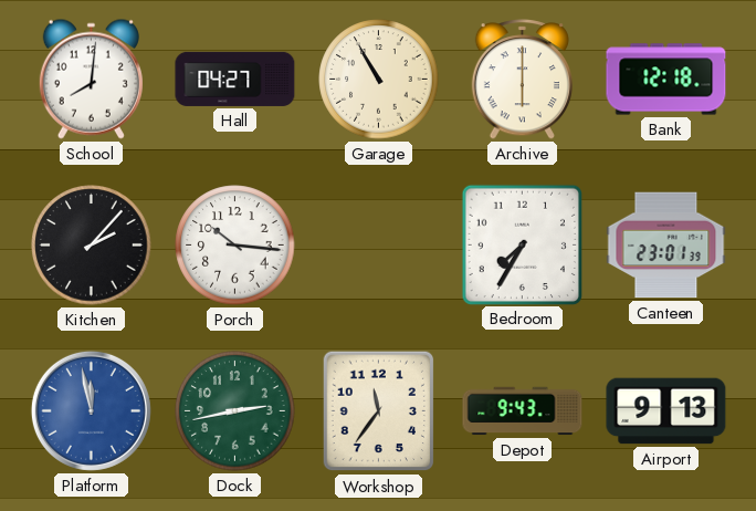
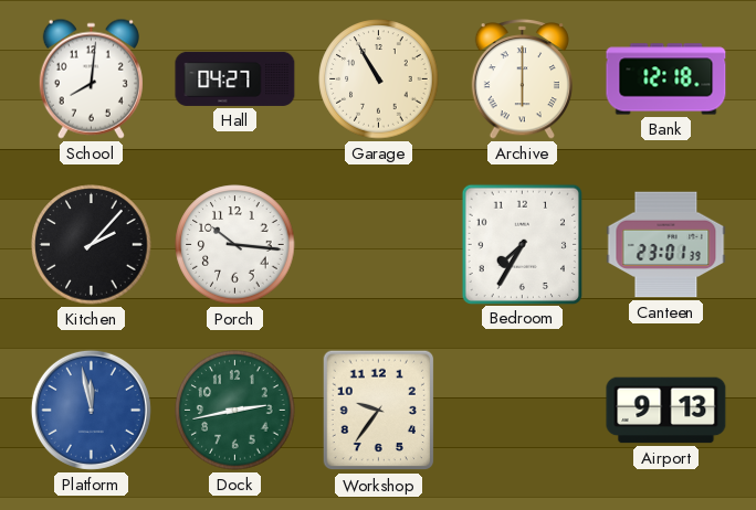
Workshop: 11:36 -> 9:36 (379, 411)
Depot: 9:43 -> none (523, 411)
